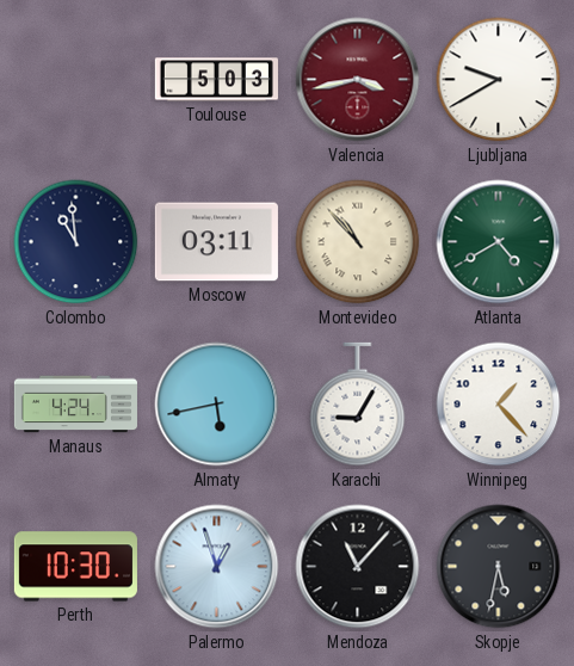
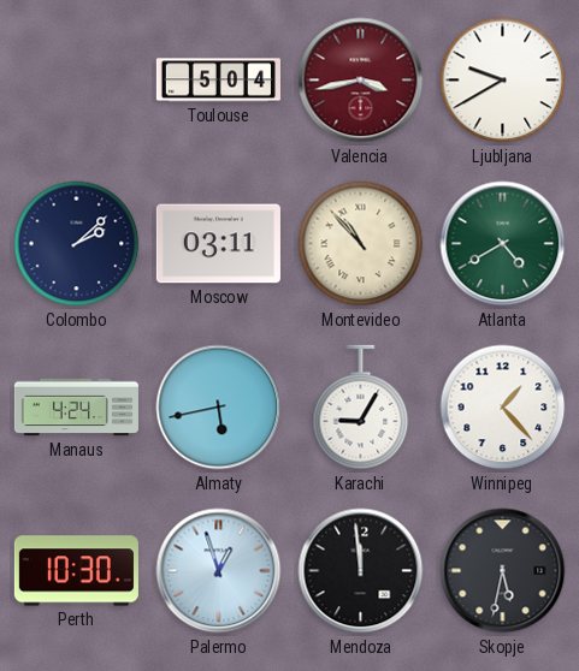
Toulouse: 5:03 -> 5:04 (218, 81)
Colombo: 10:59 -> 2:08 (77, 244)
Mendoza: 11:07 -> 11:59 (361, 571)
